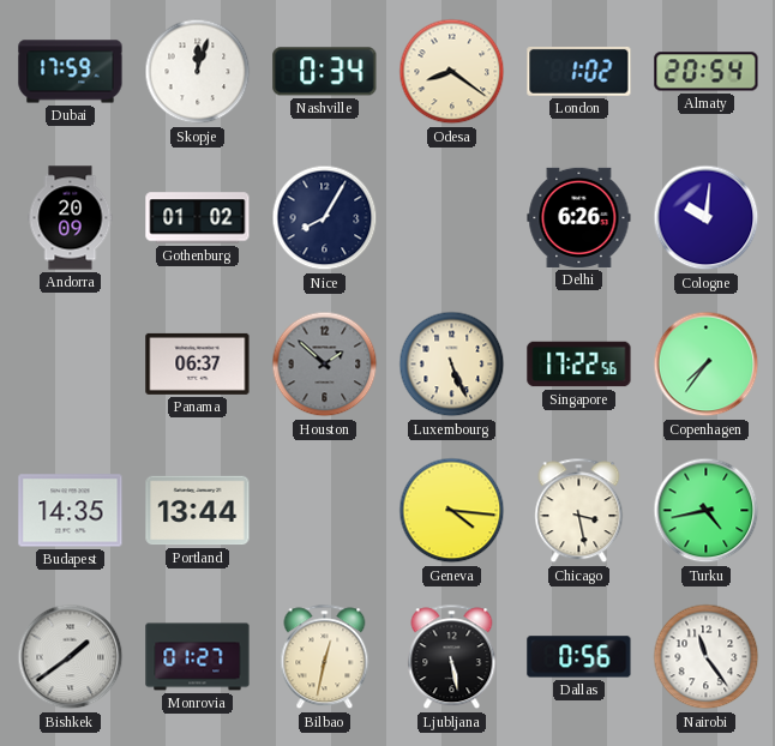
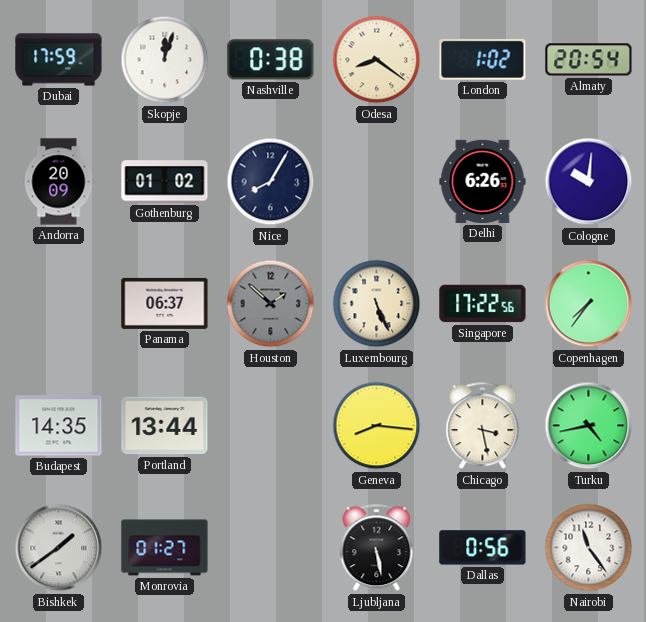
Nashville: 0:34 -> 0:38 (271, 60)
Geneva: 4:16 -> 8:16 (377, 426)
Bilbao: 12:32 -> none (325, 657)
